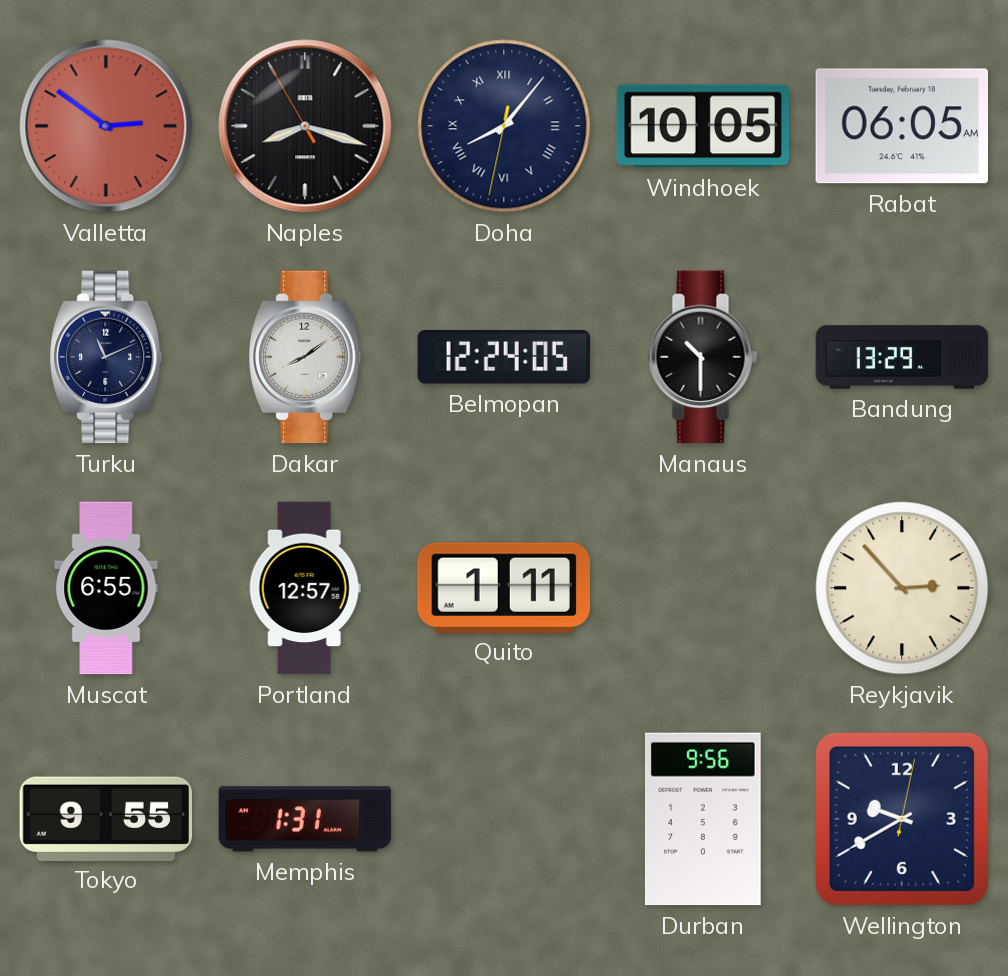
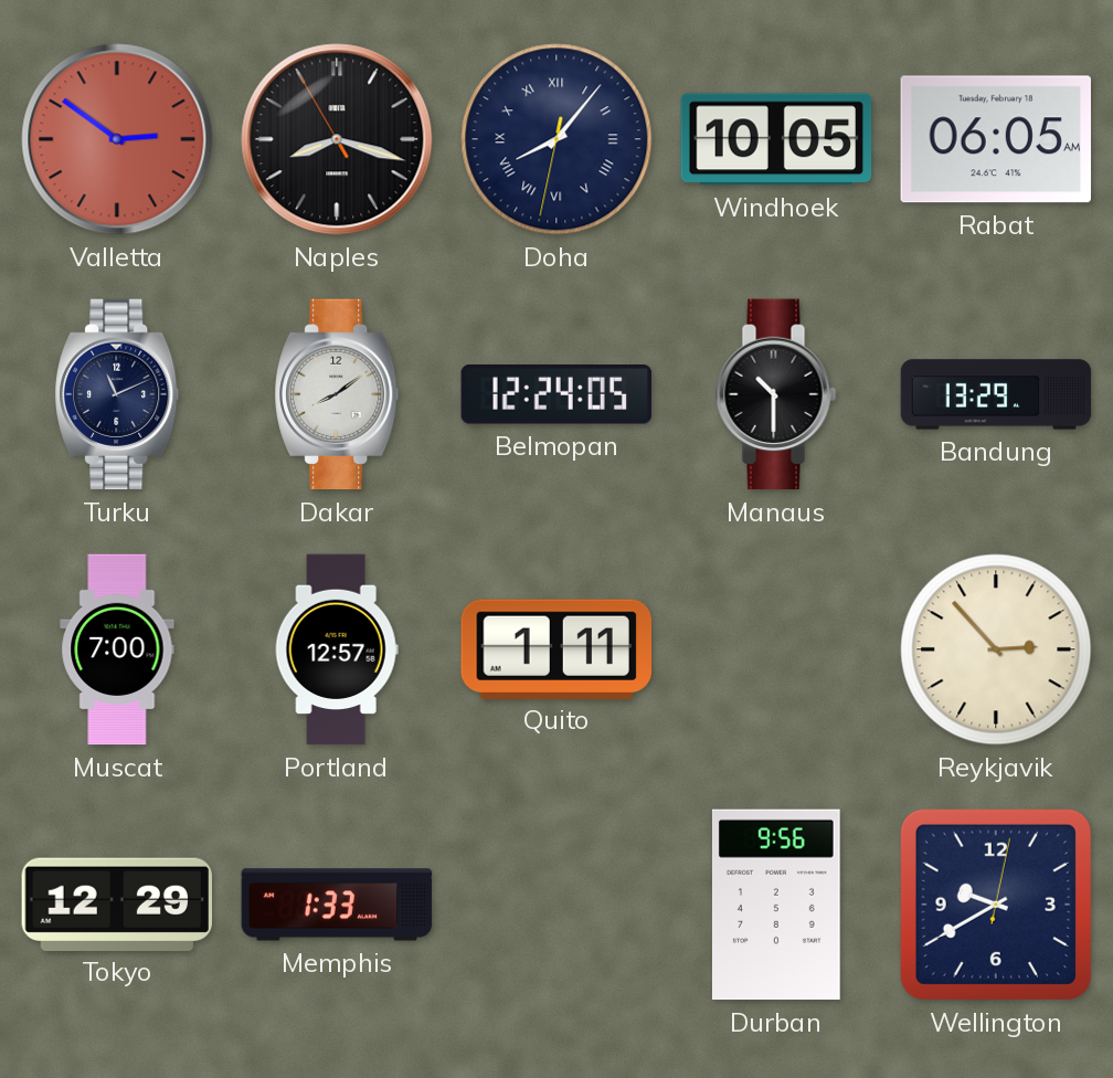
Muscat: 6:55 -> 7:00 (117, 649)
Tokyo: 9:55 -> 12:29 (116, 903)
Memphis: 1:31 -> 1:33 (337, 905)
